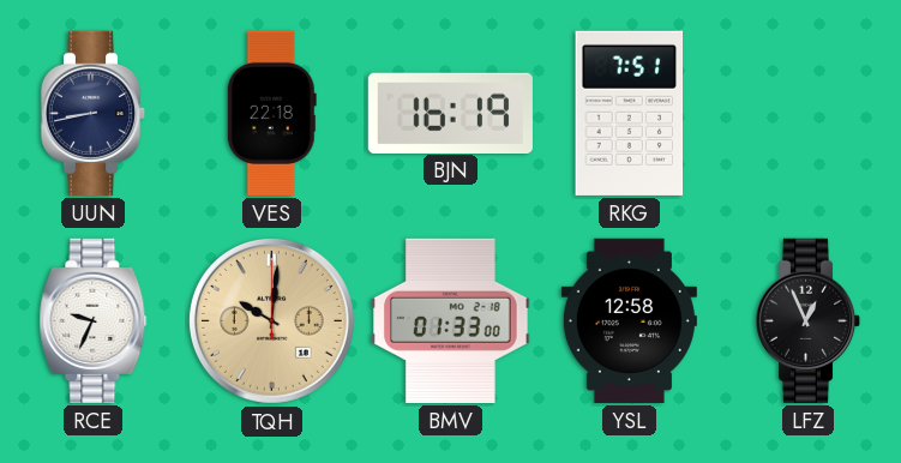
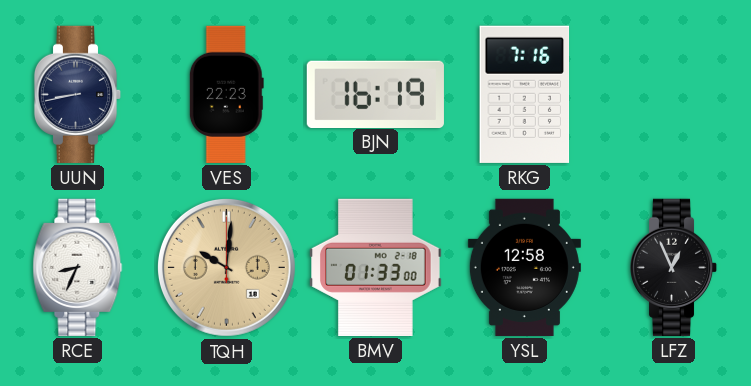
VES: 22:18 -> 22:23 (226, 94)
RKG: 7:51 -> 7:16 (525, 94)
RCE: 9:34 -> 8:34 (78, 267)
